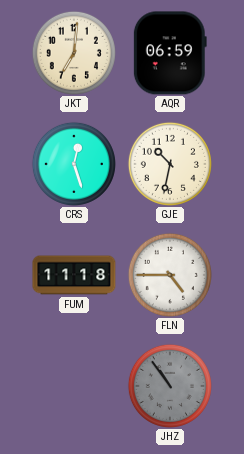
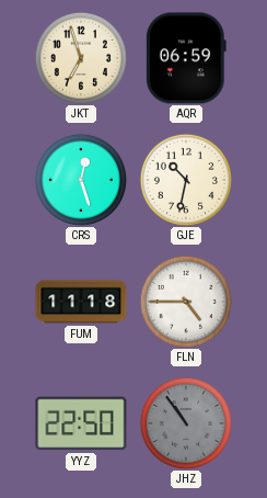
JKT: 7:01 -> 6:57 (81, 58)
YYZ: none -> 22:50 (81, 423)
